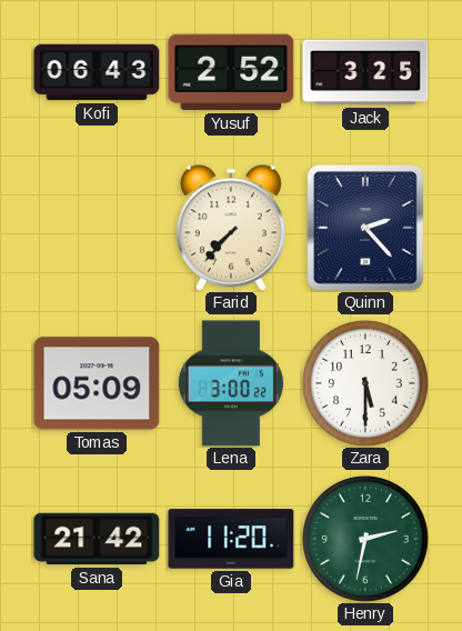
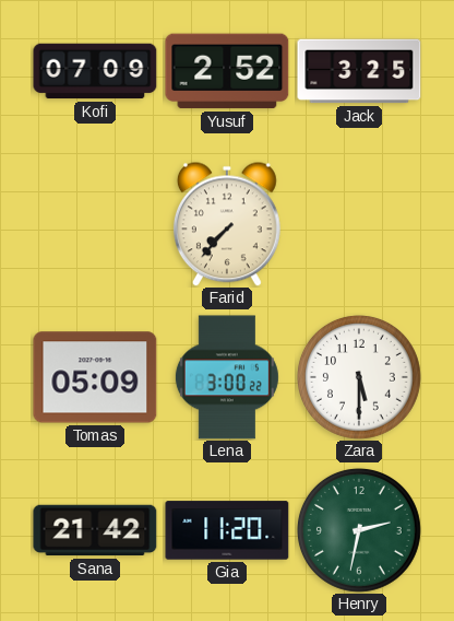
Kofi: 06:43 -> 07:09 (95, 71)
Quinn: 2:23 -> none (365, 228)
